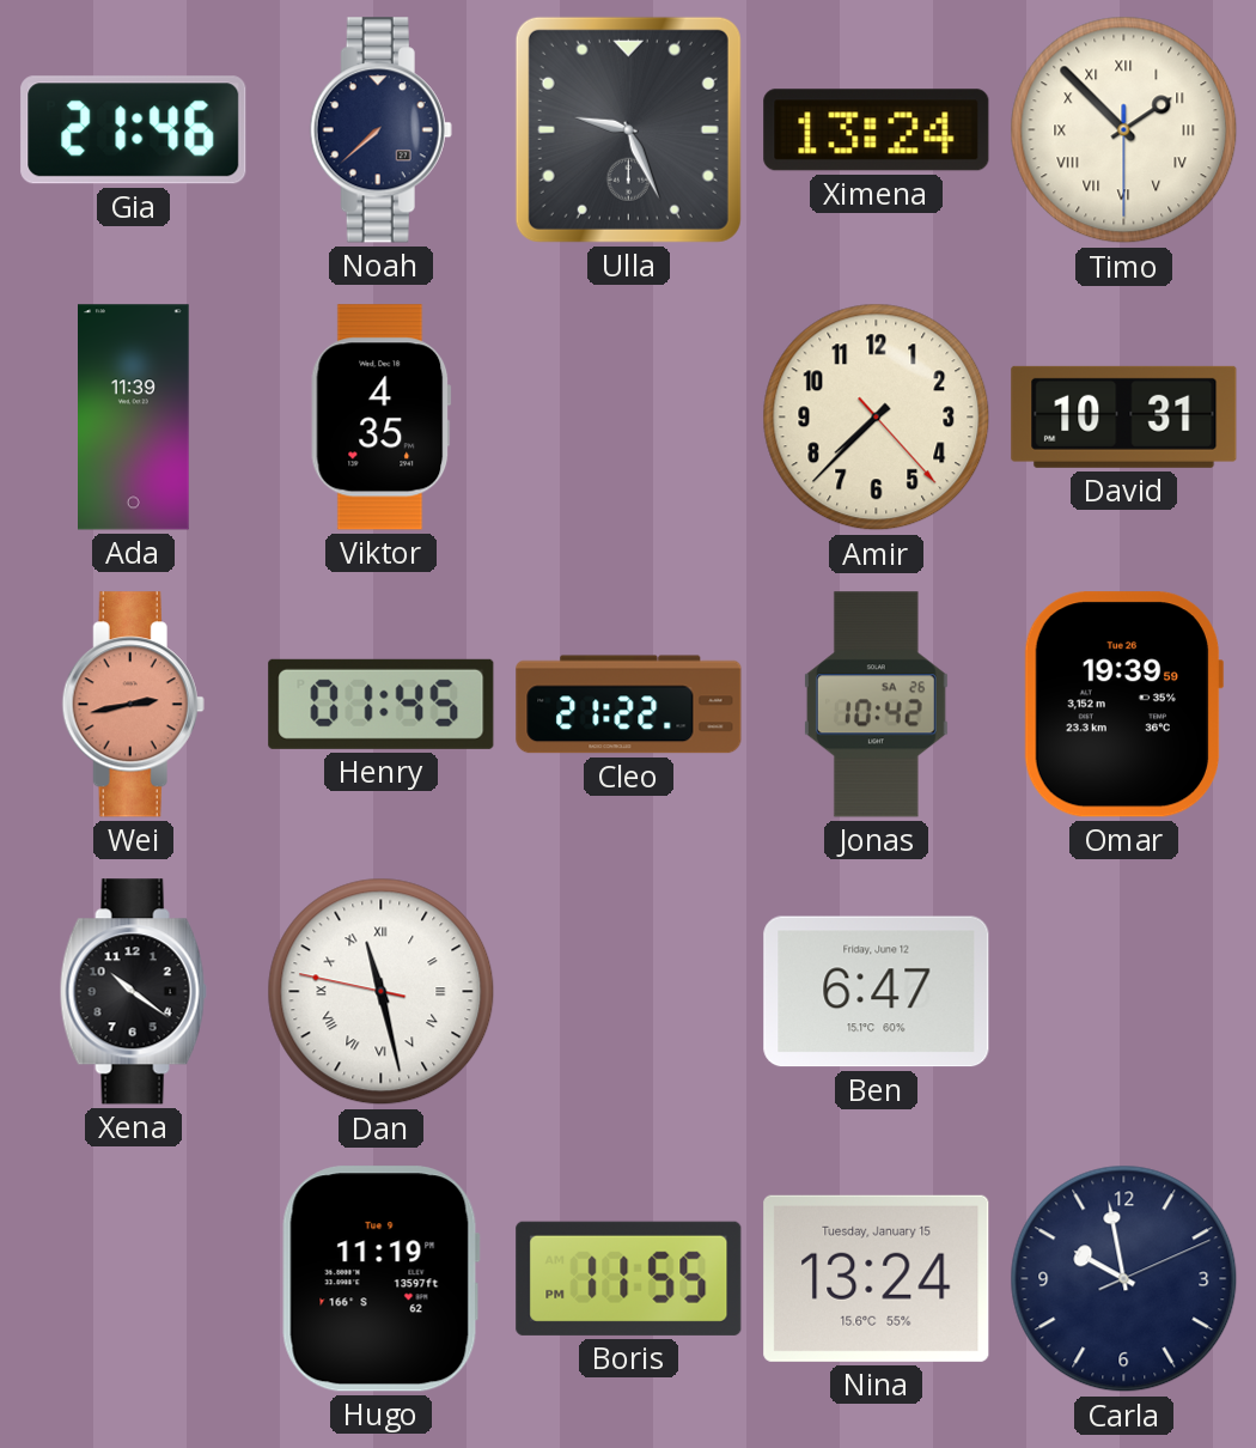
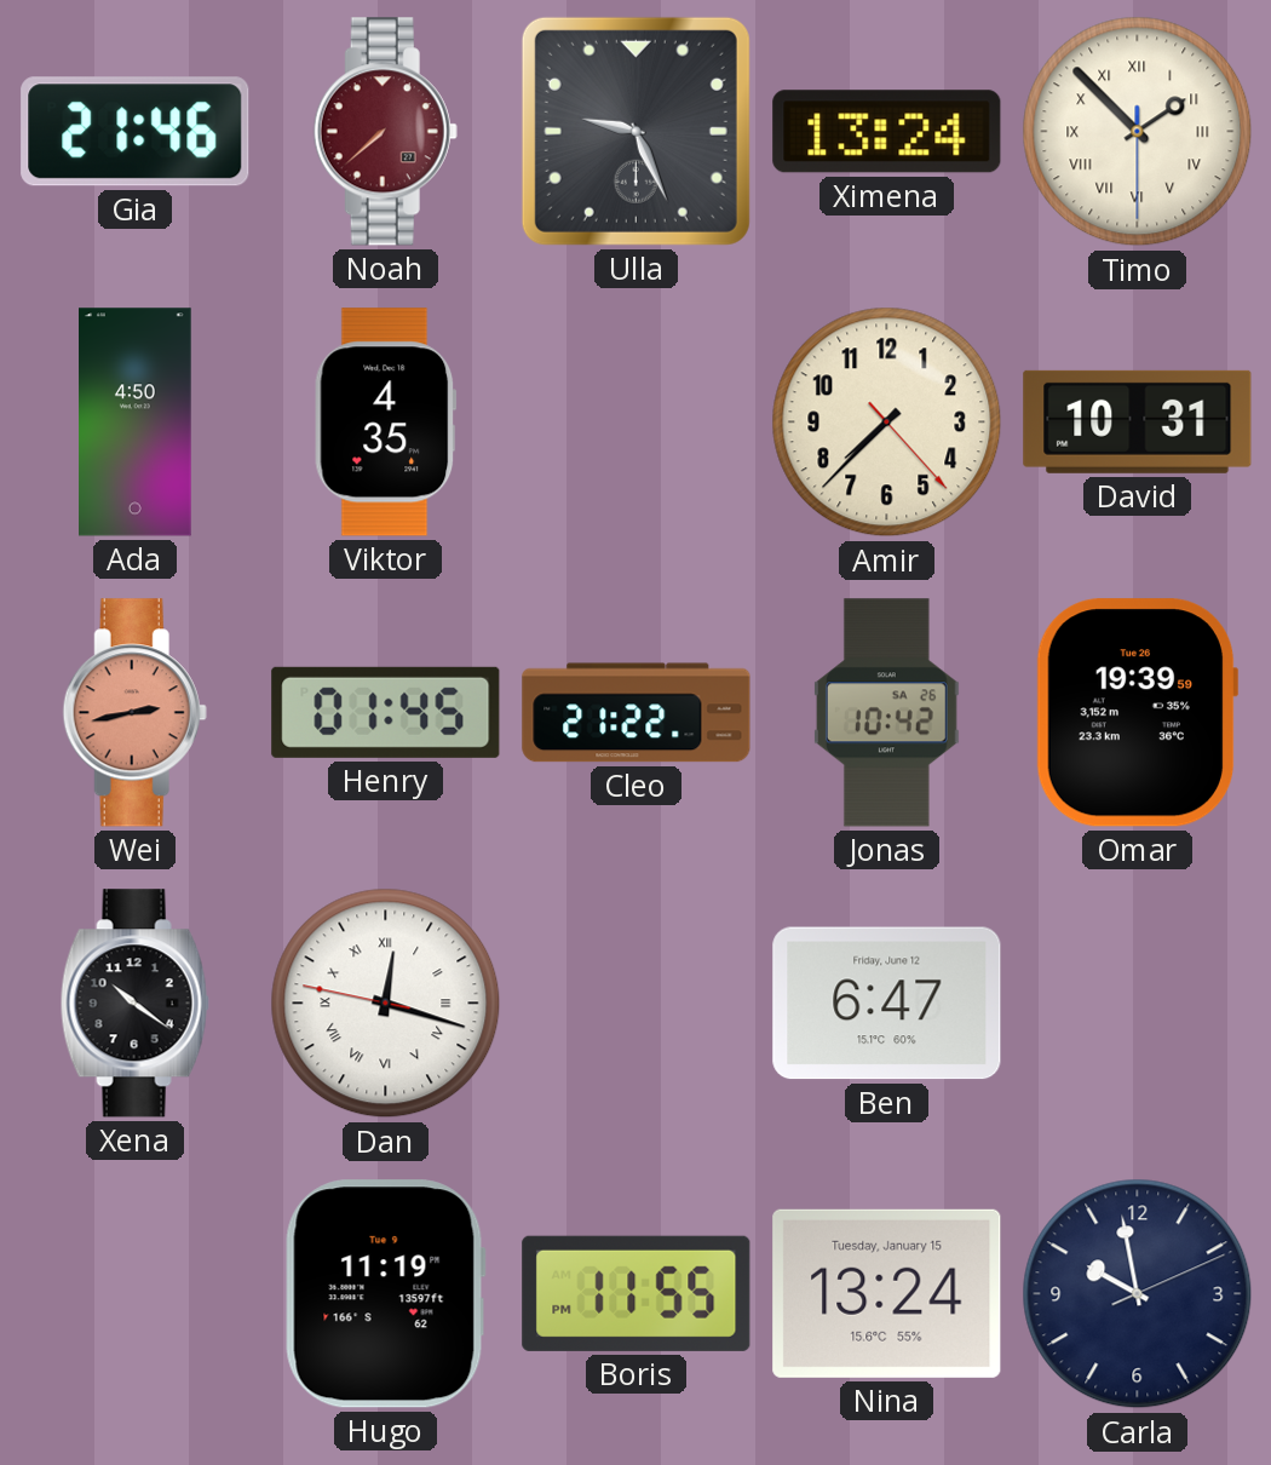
Noah dial: navy -> burgundy (385, 132)
Ada: 11:39 -> 4:50 (136, 423)
Dan: 11:27 -> 12:17 (386, 1004)
